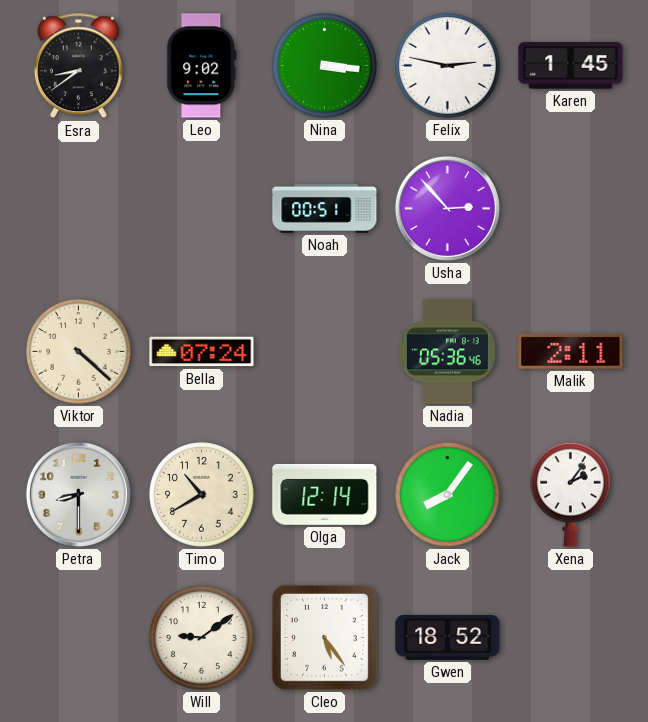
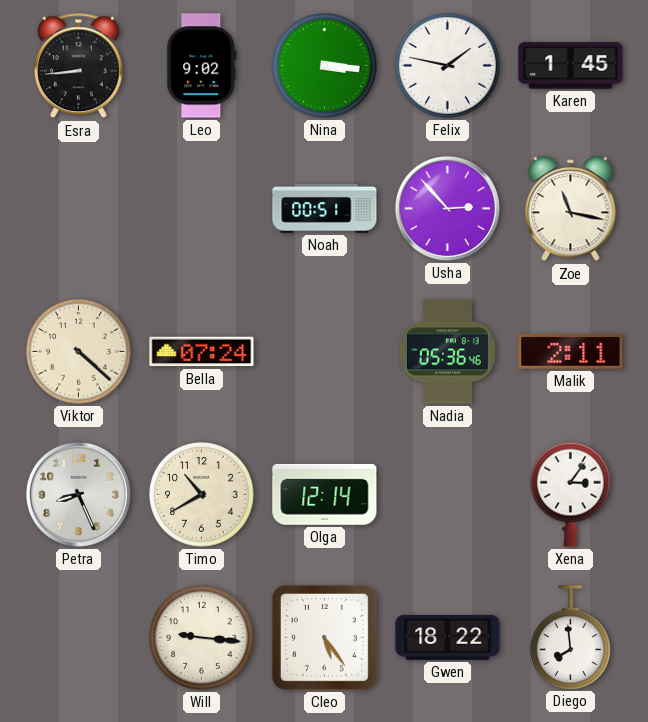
Esra: 8:39 -> 8:44 (78, 66)
Felix: 2:47 -> 1:47 (448, 66)
Zoe: none -> 11:17 (571, 209)
Petra: 8:30 -> 8:26 (78, 494)
Jack: 8:06 -> none (448, 495)
Xena: 2:06 -> 3:06 (571, 494)
Will: 9:09 -> 9:16 (202, 638)
Gwen: 18:52 -> 18:22 (448, 637)
Diego: none -> 7:59 (571, 637)
